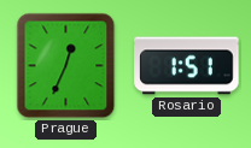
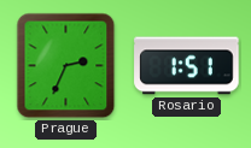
Prague: 12:34 -> 2:34 (66, 66)
